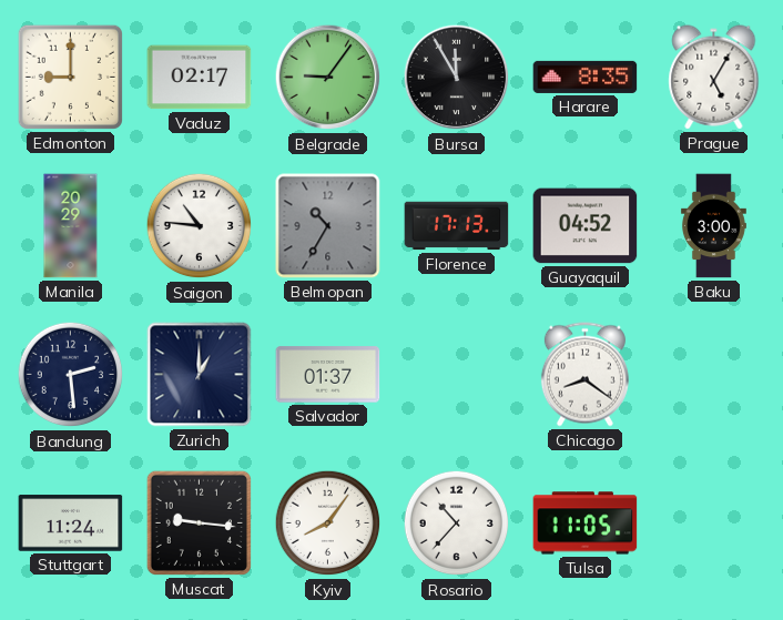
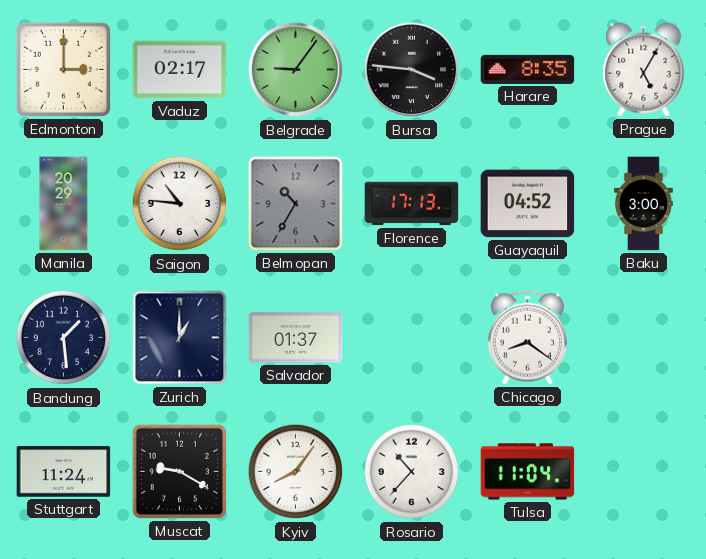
Edmonton: 9:00 -> 3:00 (63, 69)
Bursa: 11:55 -> 3:46 (412, 70)
Bandung: 2:29 -> 1:29 (64, 338)
Muscat: 9:16 -> 9:20 (179, 471)
Tulsa: 11:05 -> 11:04 (528, 472)
